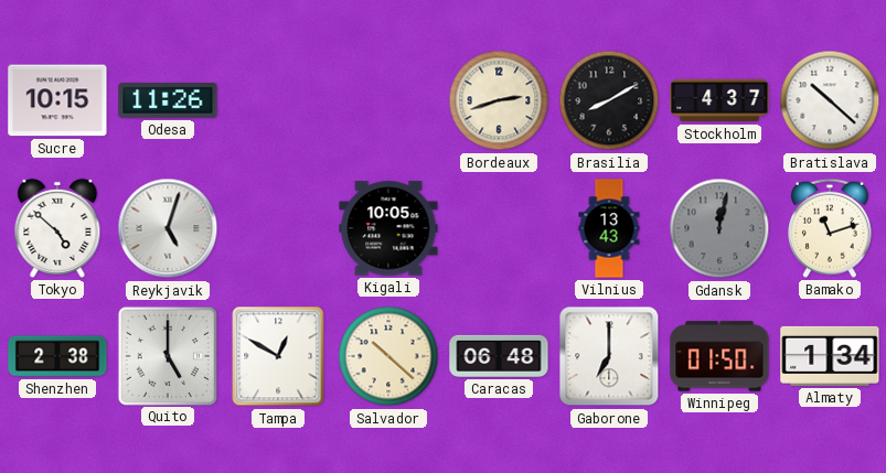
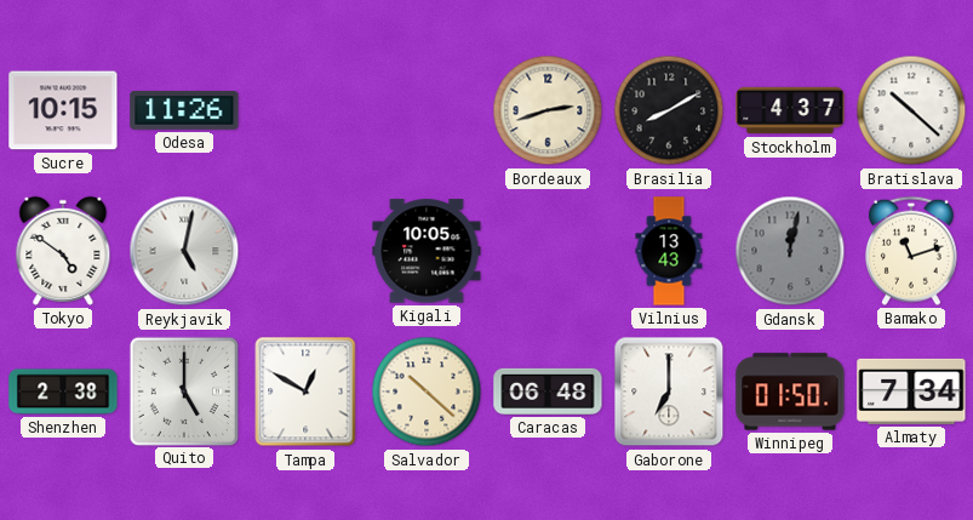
Tokyo: 4:52 -> 4:51 (63, 251)
Reykjavik: 5:03 -> 5:02 (184, 251)
Almaty: 1:34 -> 7:34 (911, 392)
